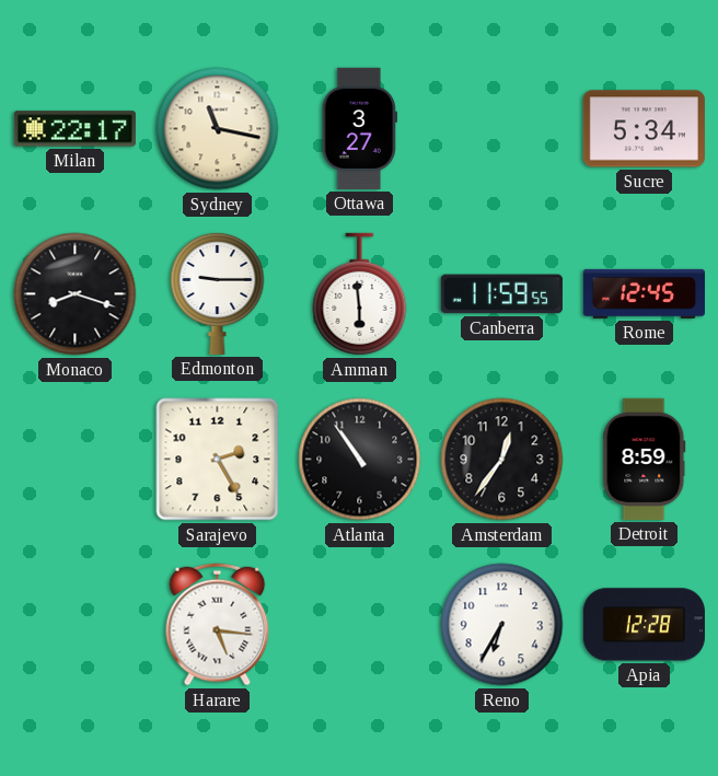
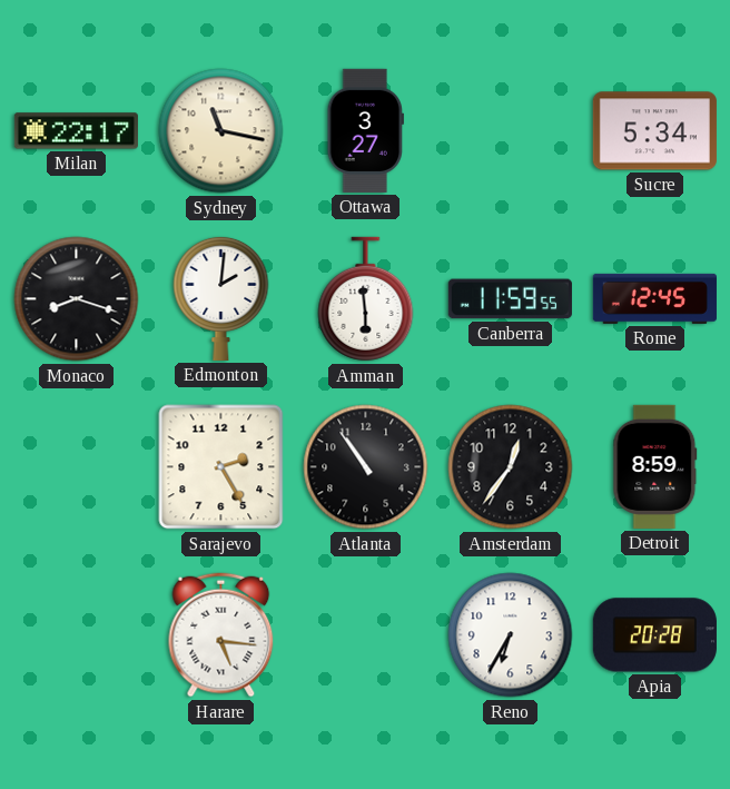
Edmonton: 9:15 -> 2:01 (221, 298)
Apia: 12:28 -> 20:28 (654, 635)
